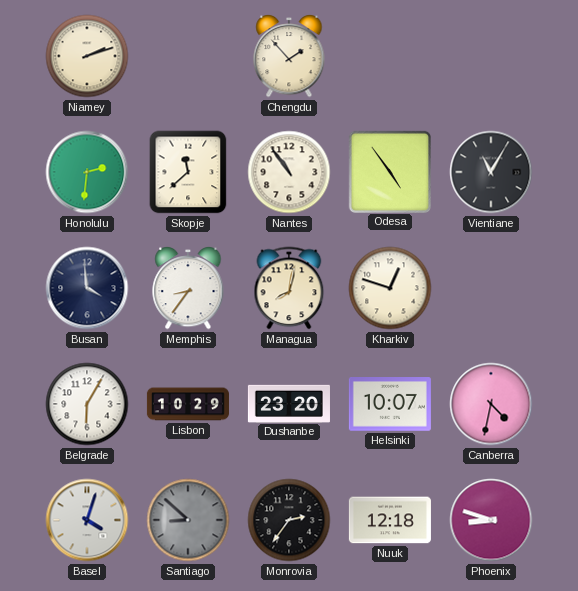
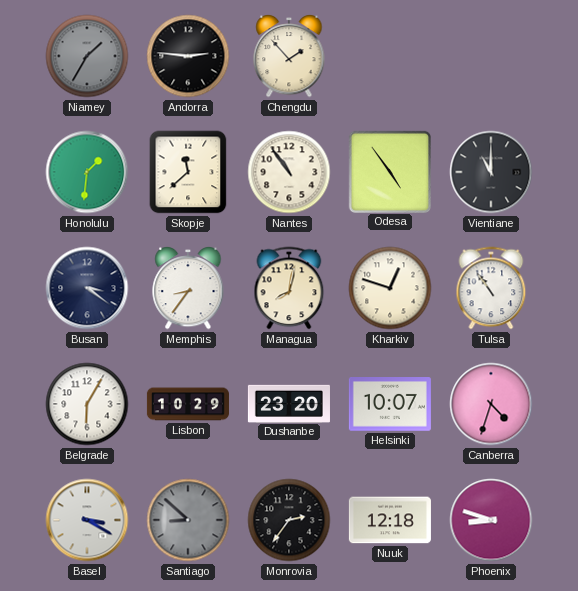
Niamey: 2:12 -> 1:35 (87, 56)
Niamey dial: cream -> grey (87, 56)
Andorra: none -> 2:46 (188, 56)
Honolulu: 2:31 -> 1:31 (87, 172)
Vientiane: 11:05 -> 11:00 (491, 172)
Busan: 3:59 -> 3:21 (87, 288)
Tulsa: none -> 10:54 (491, 288)
Canberra: 4:32 -> 4:33 (491, 404)
Basel: 4:03 -> 3:20 (87, 520)
